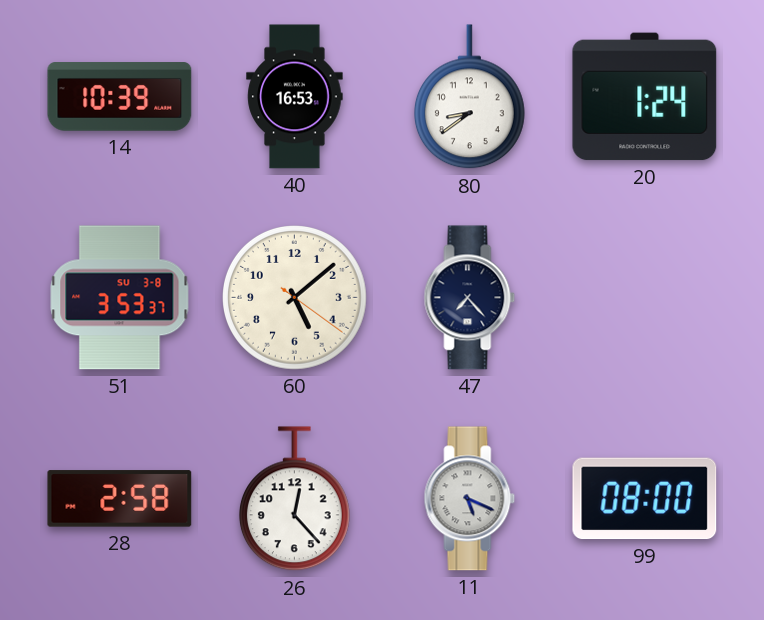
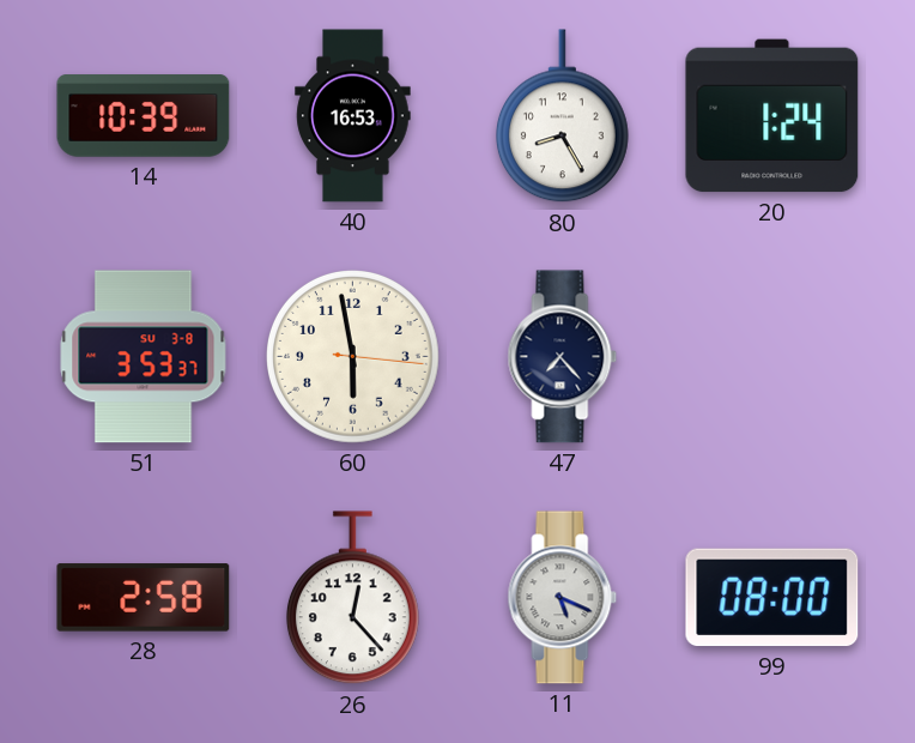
80: 8:39 -> 8:25 (562, 116)
60: 5:08 -> 5:58 (353, 357)
